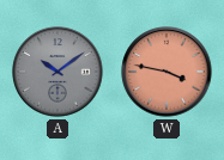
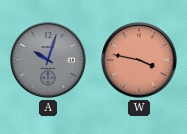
A: 10:09 -> 10:03 (48, 60)
